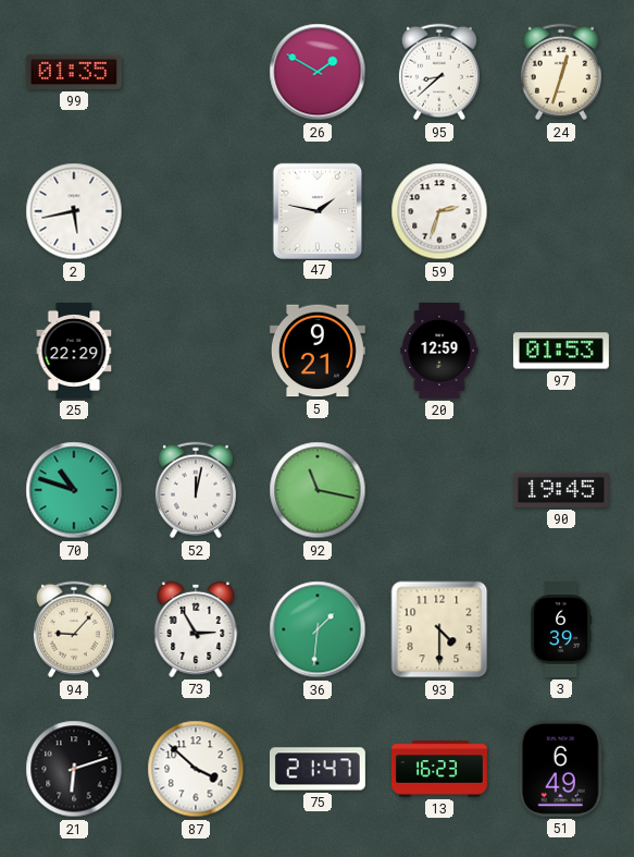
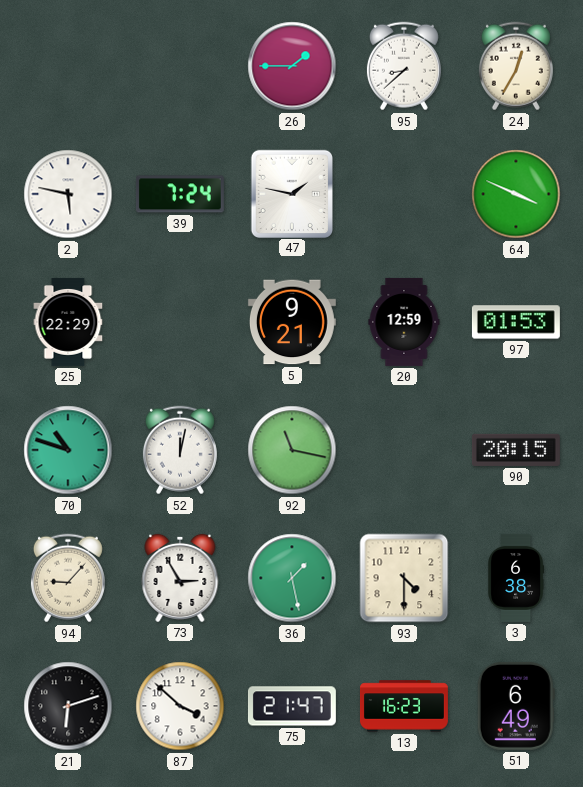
99: 01:35 -> none (74, 72)
26: 1:50 -> 1:45 (292, 66)
24: 12:33 -> 12:35 (516, 66)
2: 5:43 -> 5:47 (68, 194)
39: none -> 7:24 (180, 194)
59: 2:33 -> none (439, 211)
64: none -> 3:49 (516, 194)
90: 19:45 -> 20:15 (516, 450)
36: 1:31 -> 1:28 (292, 578)
3: 6:39 -> 6:38 (516, 578)
